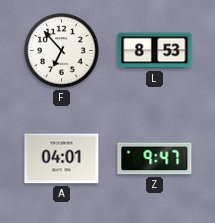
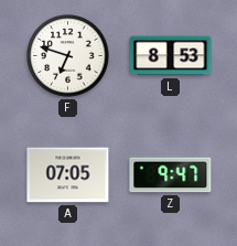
F: 6:53 -> 6:48 (68, 56)
A: 04:01 -> 07:05 (68, 175)
